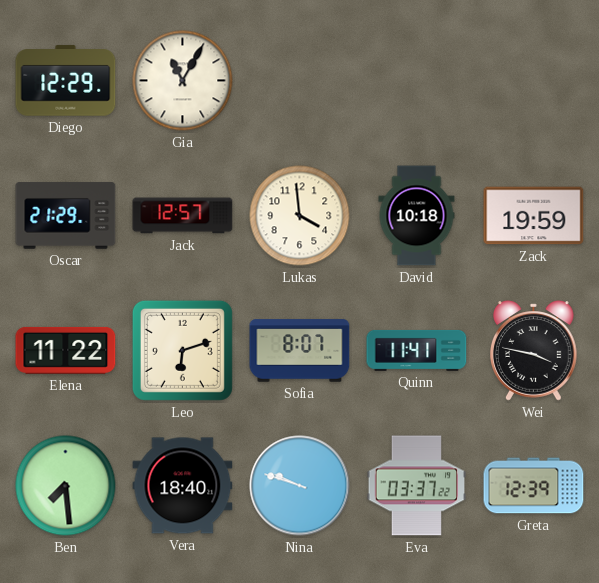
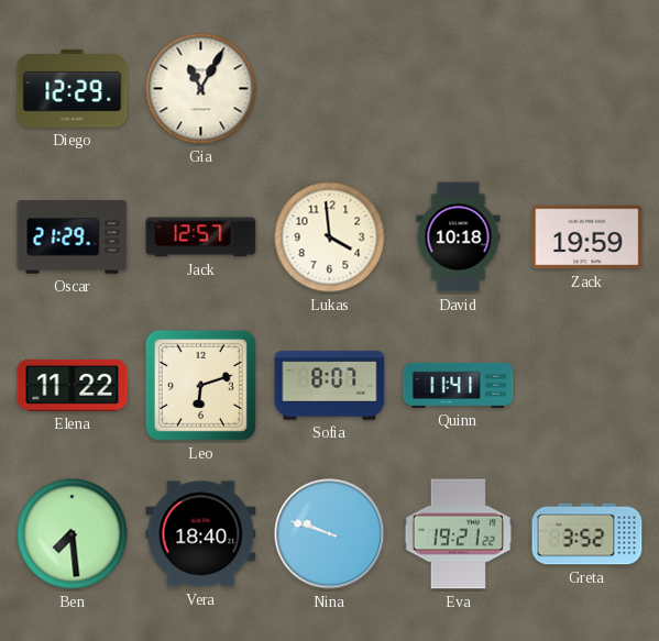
Wei: 3:47 -> none (534, 351)
Eva: 03:37 -> 19:21 (459, 534)
Greta: 12:39 -> 3:52 (587, 534)
